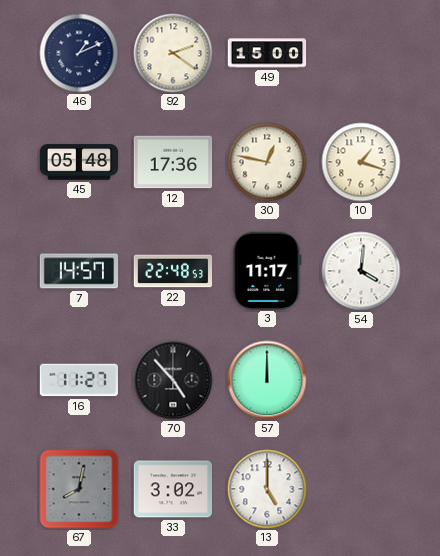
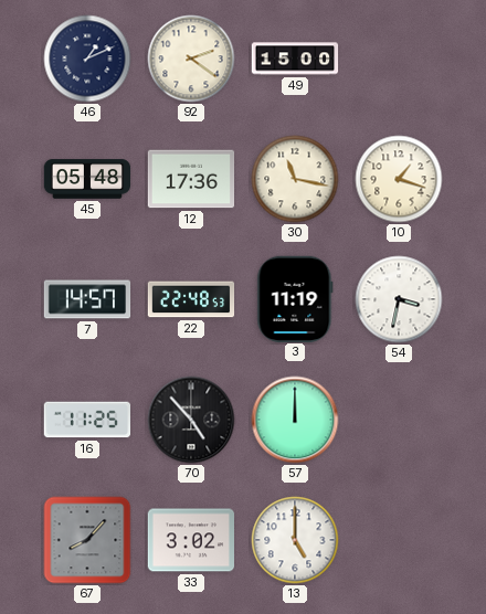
30: 12:47 -> 11:17 (295, 179)
3: 11:17 -> 11:19 (295, 298)
54: 4:01 -> 3:32 (399, 299)
16: 11:27 -> 11:25 (86, 420)
67: 8:02 -> 8:07 (87, 540)
